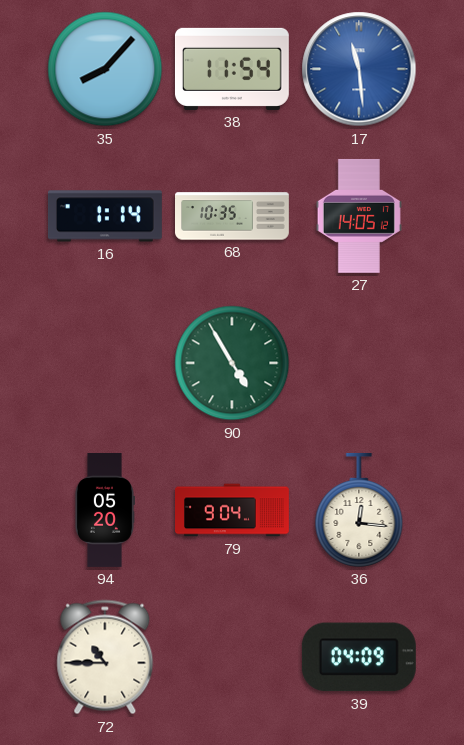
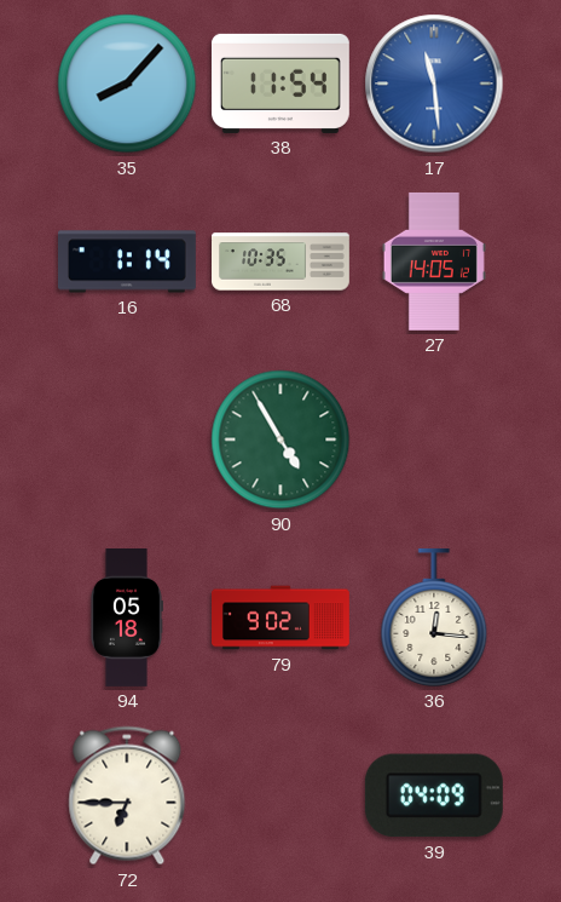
94: 05:20 -> 05:18 (126, 617)
79: 9:04 -> 9:02 (282, 617)
72: 10:45 -> 6:45 (127, 795)
